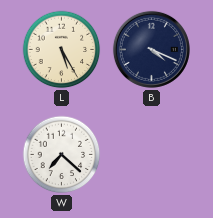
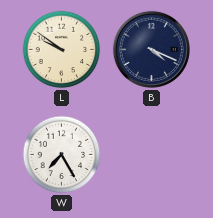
L: 5:25 -> 9:51 (62, 50)
W: 7:22 -> 7:25 (62, 155)
